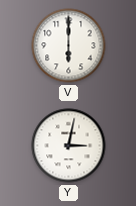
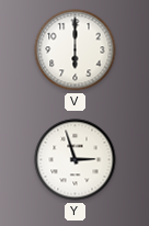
Y: 3:02 -> 2:57 (76, 160)
